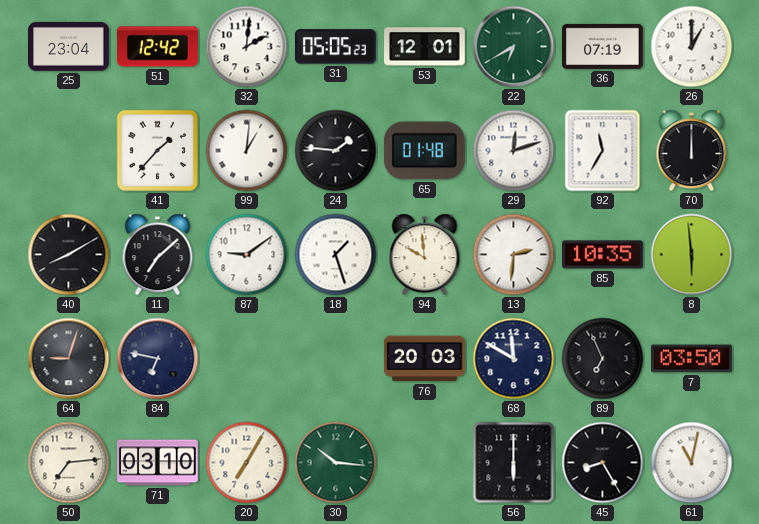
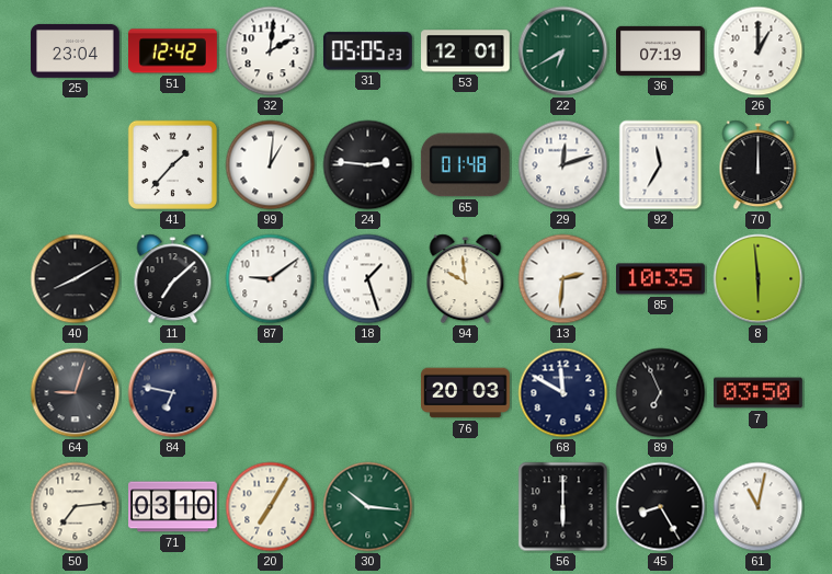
24: 1:46 -> 2:46 (368, 165)
